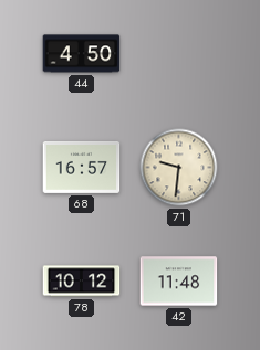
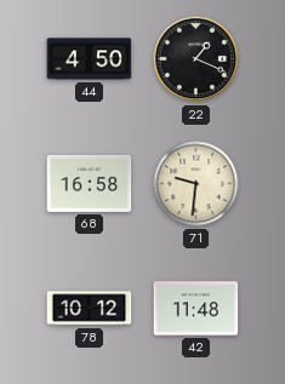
22: none -> 1:19 (196, 59)
68: 16:57 -> 16:58 (90, 183)
